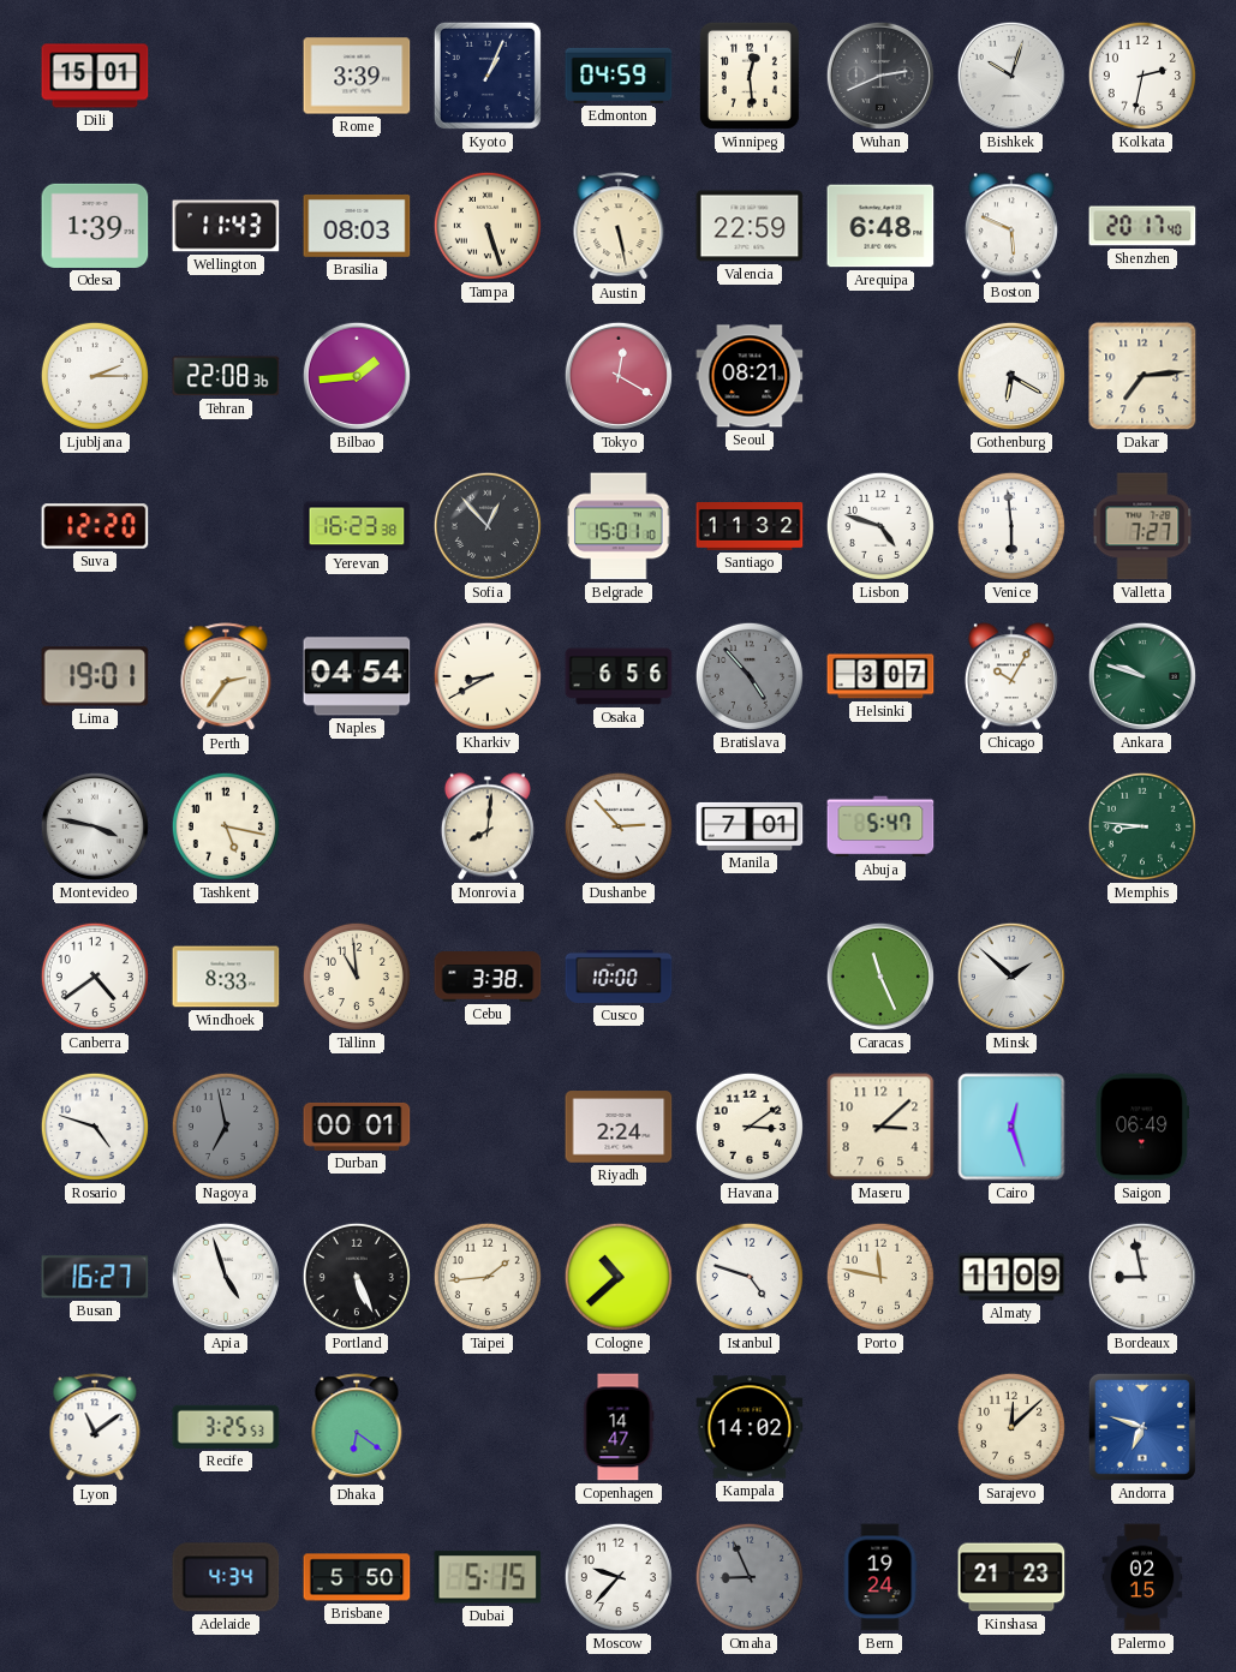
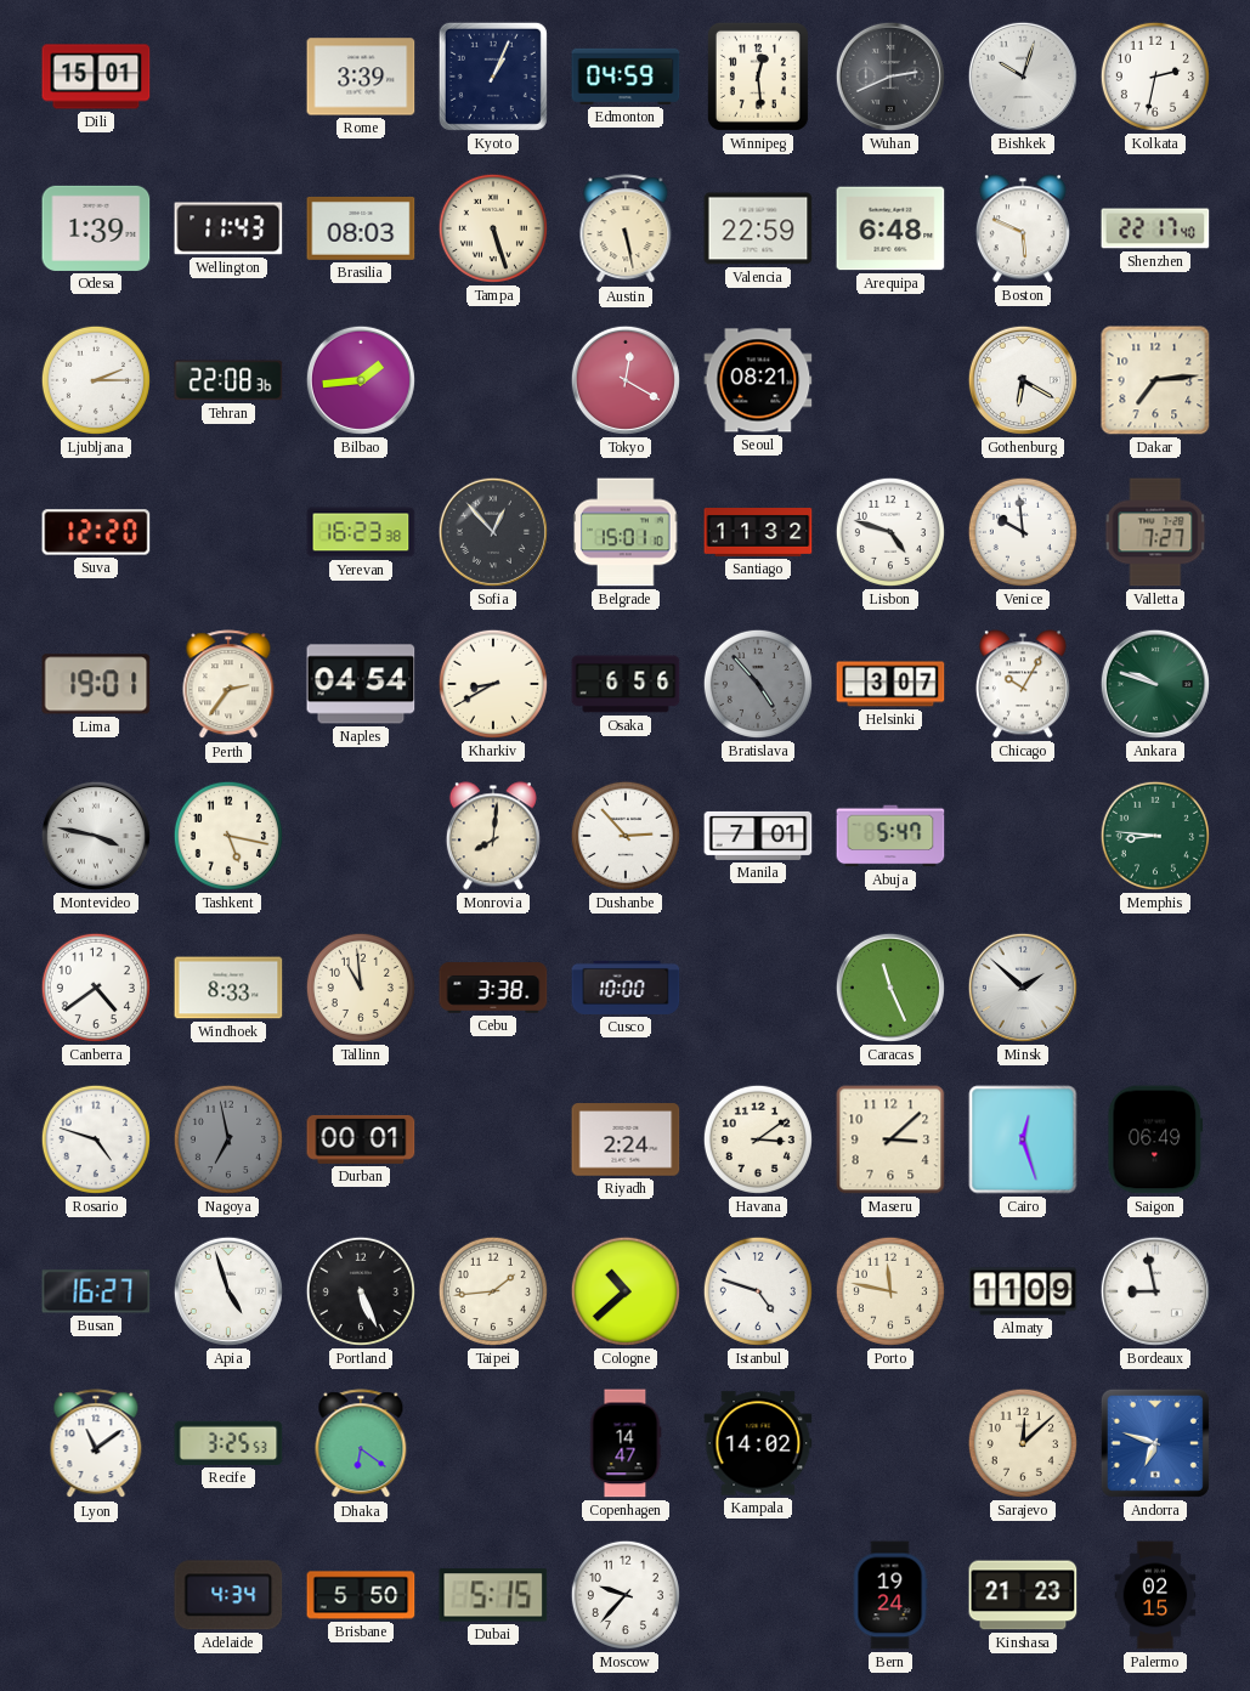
Shenzhen: 20:17 -> 22:17 (1155, 228)
Venice: 5:59 -> 9:59 (1023, 532)
Omaha: 8:56 -> none (750, 1577)
